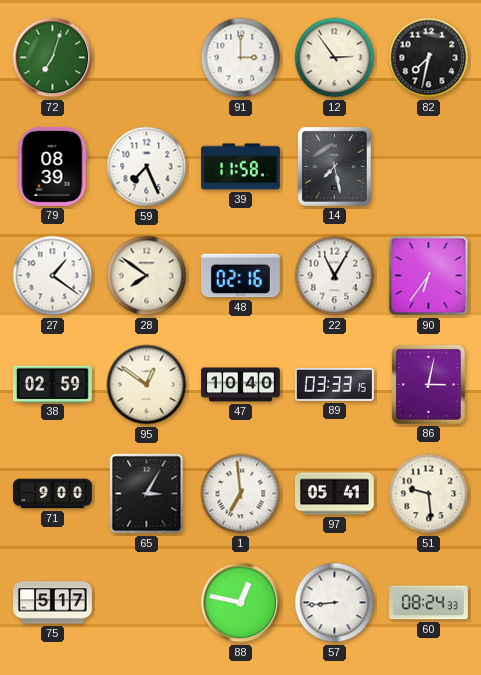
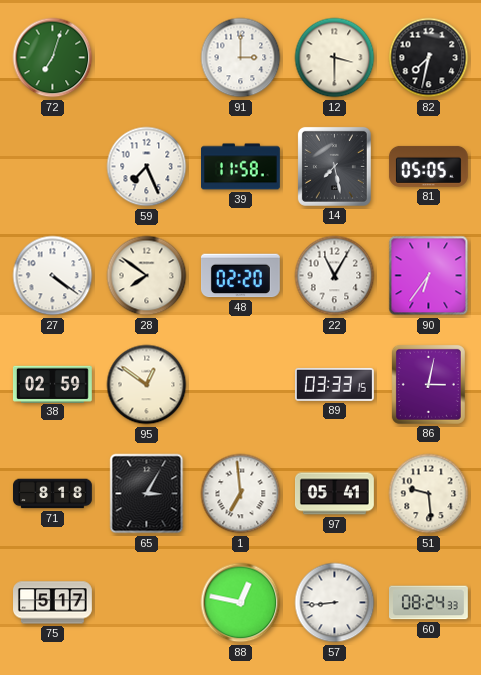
12: 2:54 -> 3:30 (335, 58)
79: 08:39 -> none (53, 166)
81: none -> 05:05 (428, 166)
27: 1:21 -> 4:21 (53, 276)
48: 02:16 -> 02:20 (240, 276)
47: 10:40 -> none (241, 385)
71: 9:00 -> 8:18 (53, 494)
